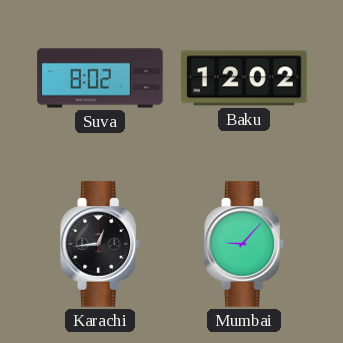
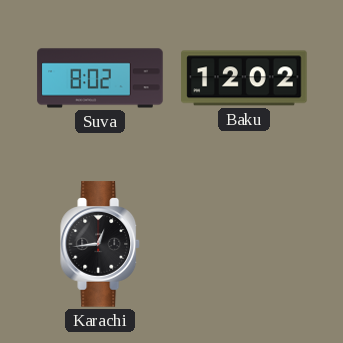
Mumbai: 9:07 -> none (245, 244)
